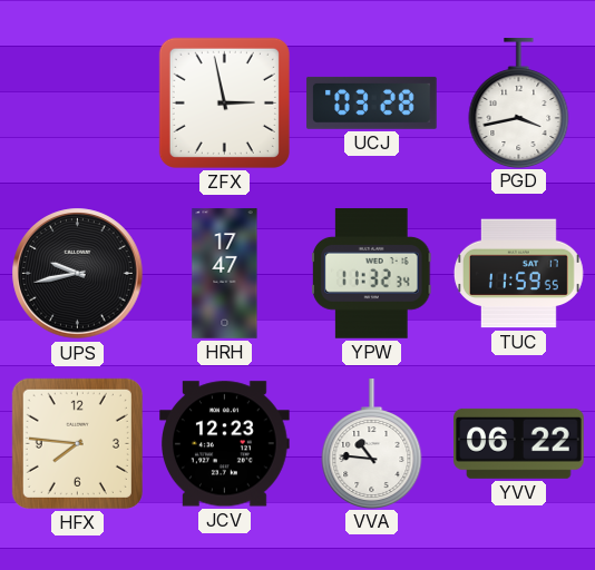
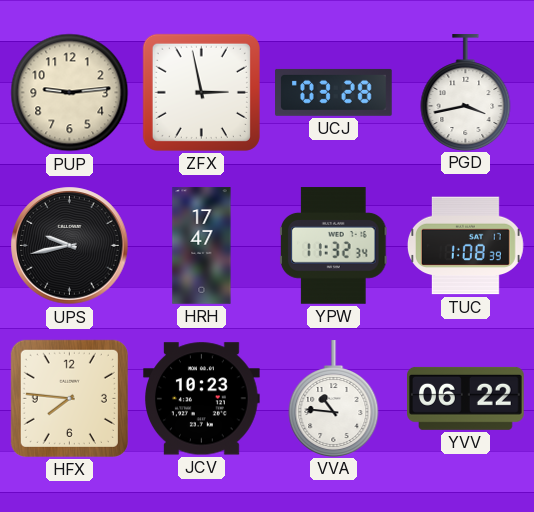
PUP: none -> 9:14 (70, 93)
TUC: 11:59 -> 1:08 (465, 246)
JCV: 12:23 -> 10:23 (202, 399)
